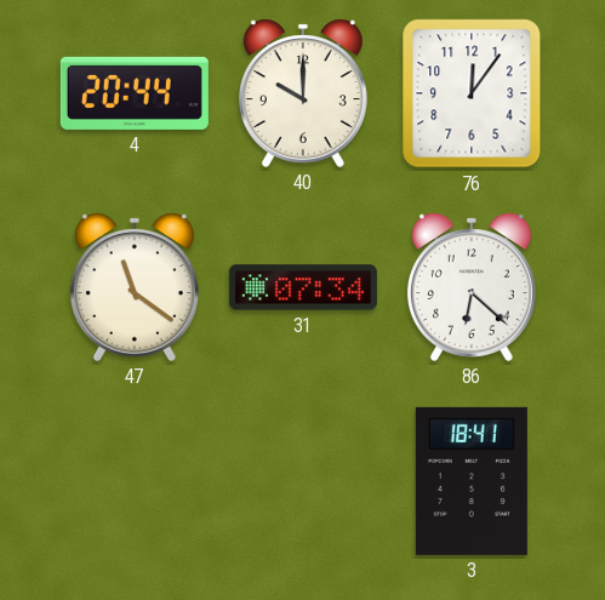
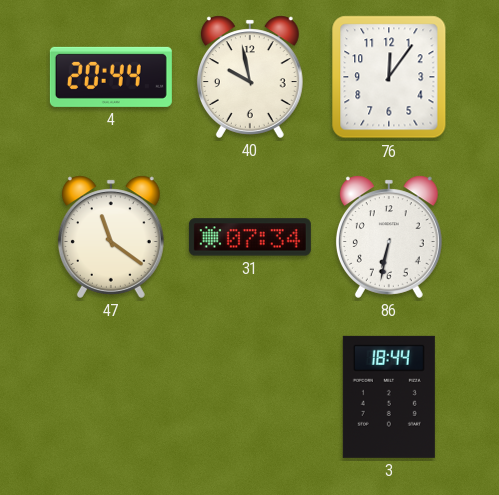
40: 10:00 -> 9:58 (250, 77)
86: 6:22 -> 6:32 (389, 237)
3: 18:41 -> 18:44 (389, 397)
